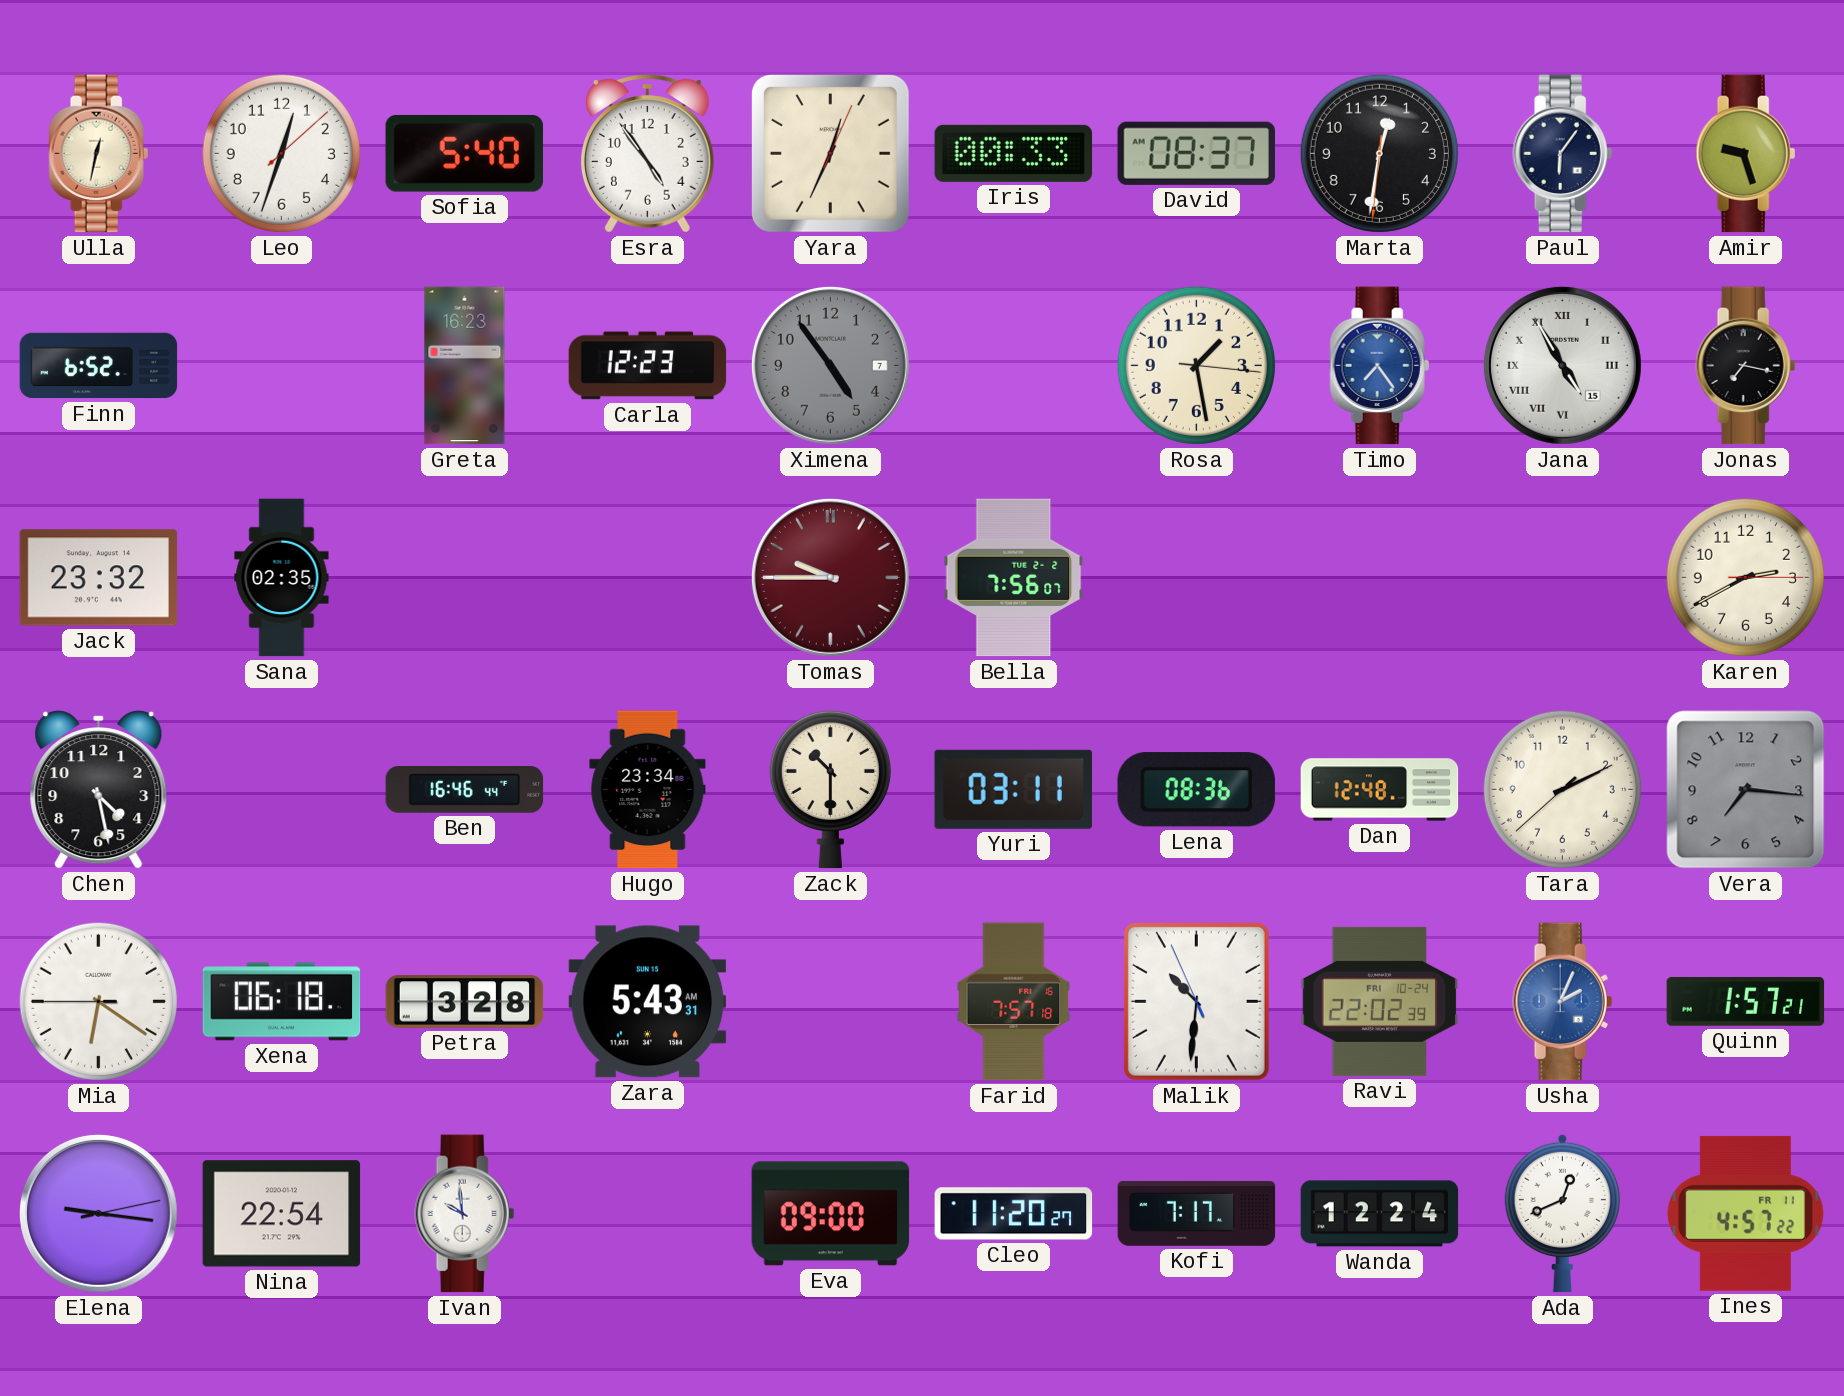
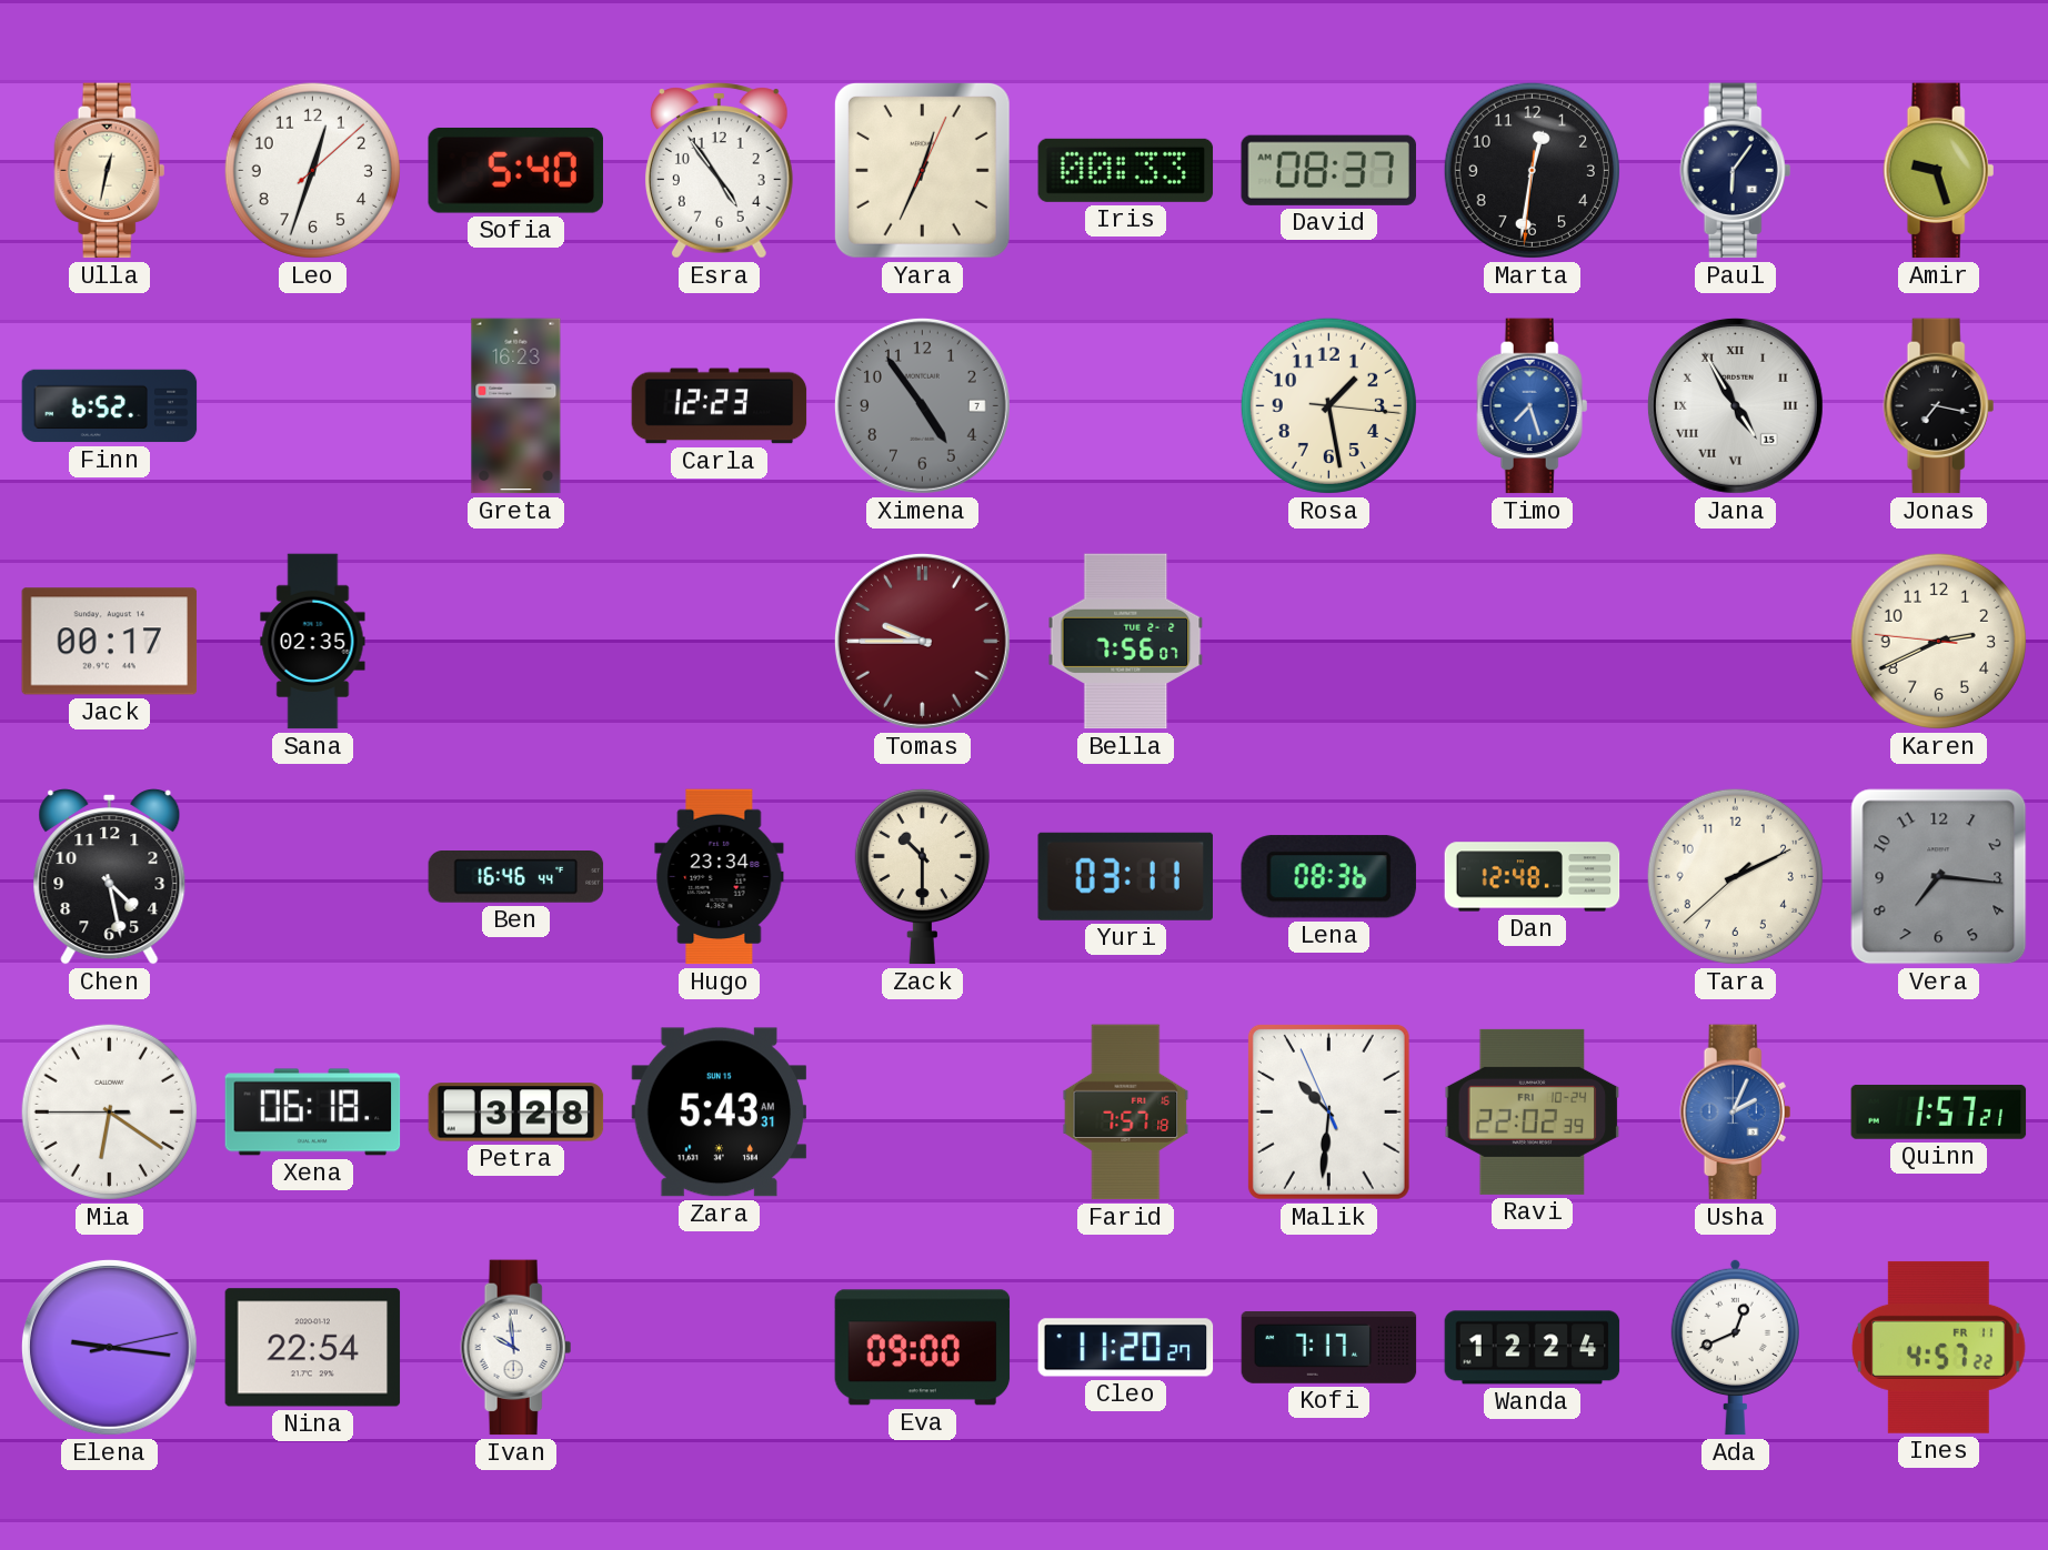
Timo: 7:24 -> 7:27 (1533, 406)
Jack: 23:32 -> 00:17 (110, 642)
Karen: 2:40:15 -> 2:40:46 (1938, 641)
